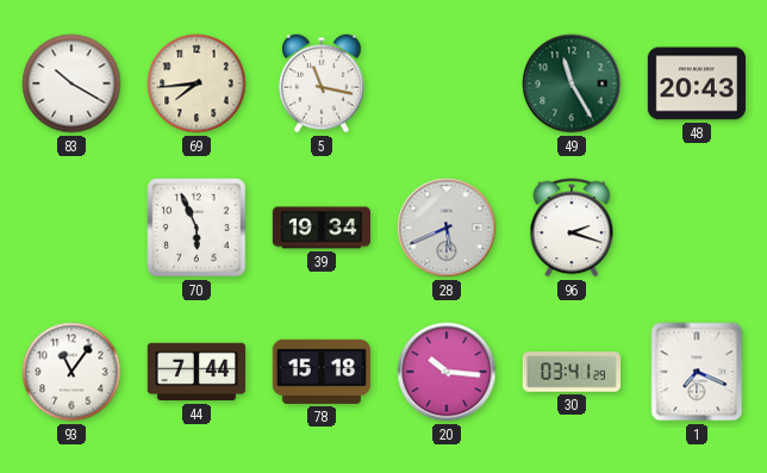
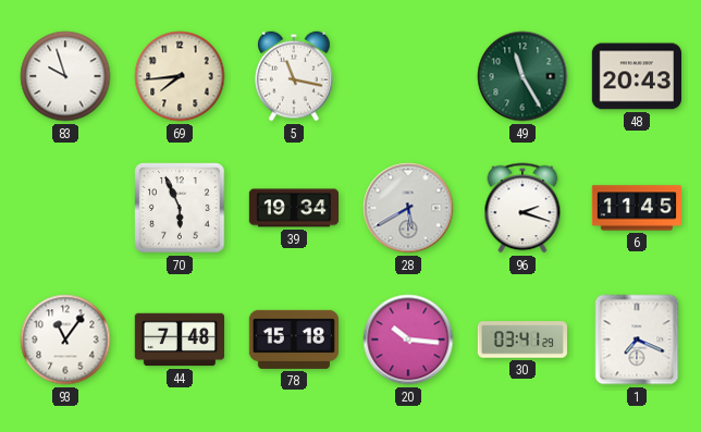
83: 10:20 -> 9:57 (65, 76)
28: 5:41 -> 5:40 (408, 208)
6: none -> 11:45 (636, 208)
44: 7:44 -> 7:48 (179, 340)
